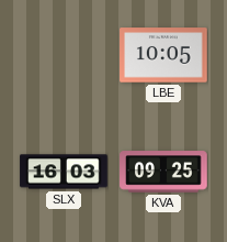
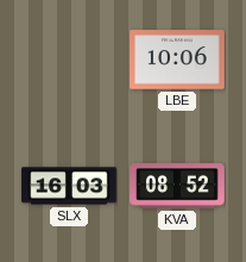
LBE: 10:05 -> 10:06 (177, 60)
KVA: 09:25 -> 08:52 (177, 186)
